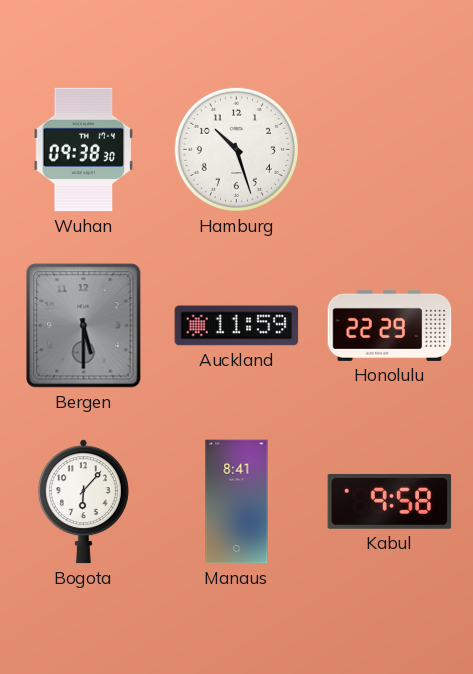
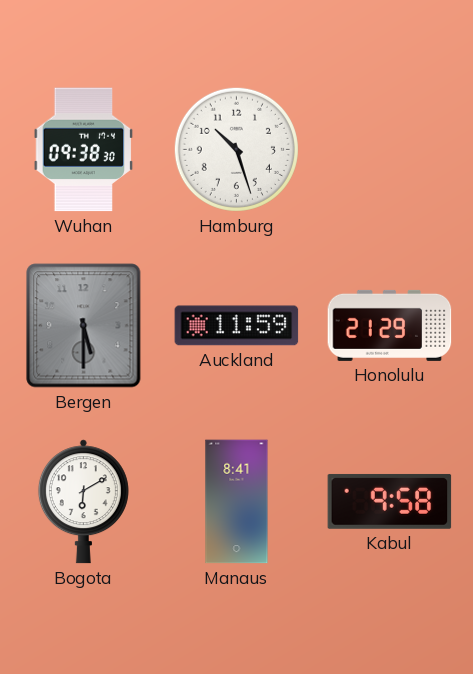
Honolulu: 22:29 -> 21:29 (390, 325)
Bogota: 6:07 -> 6:10 (83, 502)
